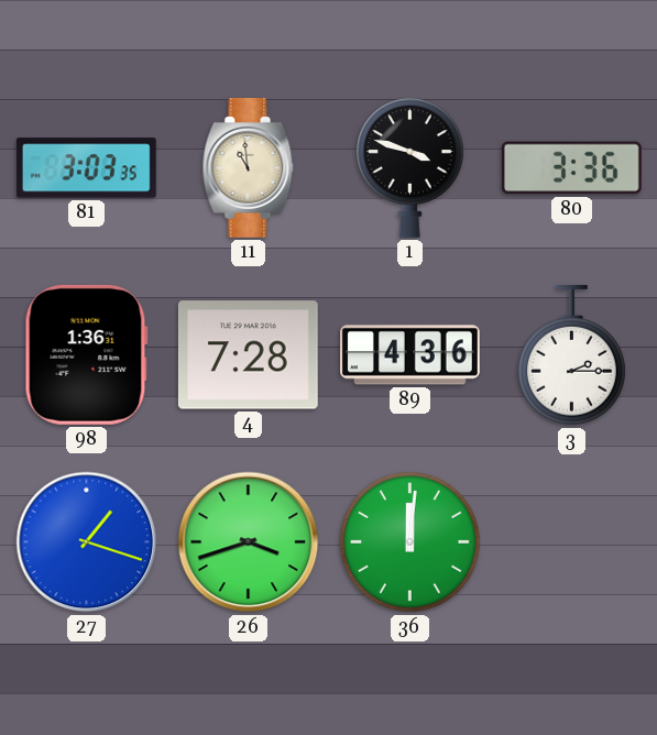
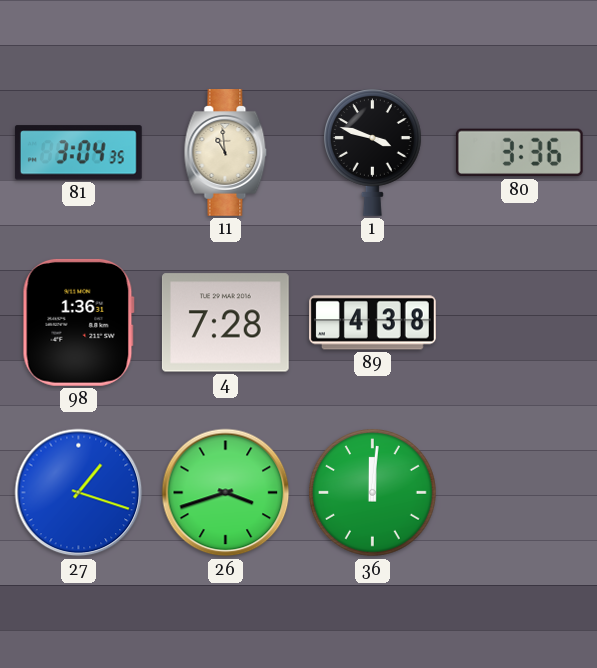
81: 3:03 -> 3:04 (78, 153)
89: 4:36 -> 4:38 (373, 323)
3: 2:15 -> none (572, 355)
